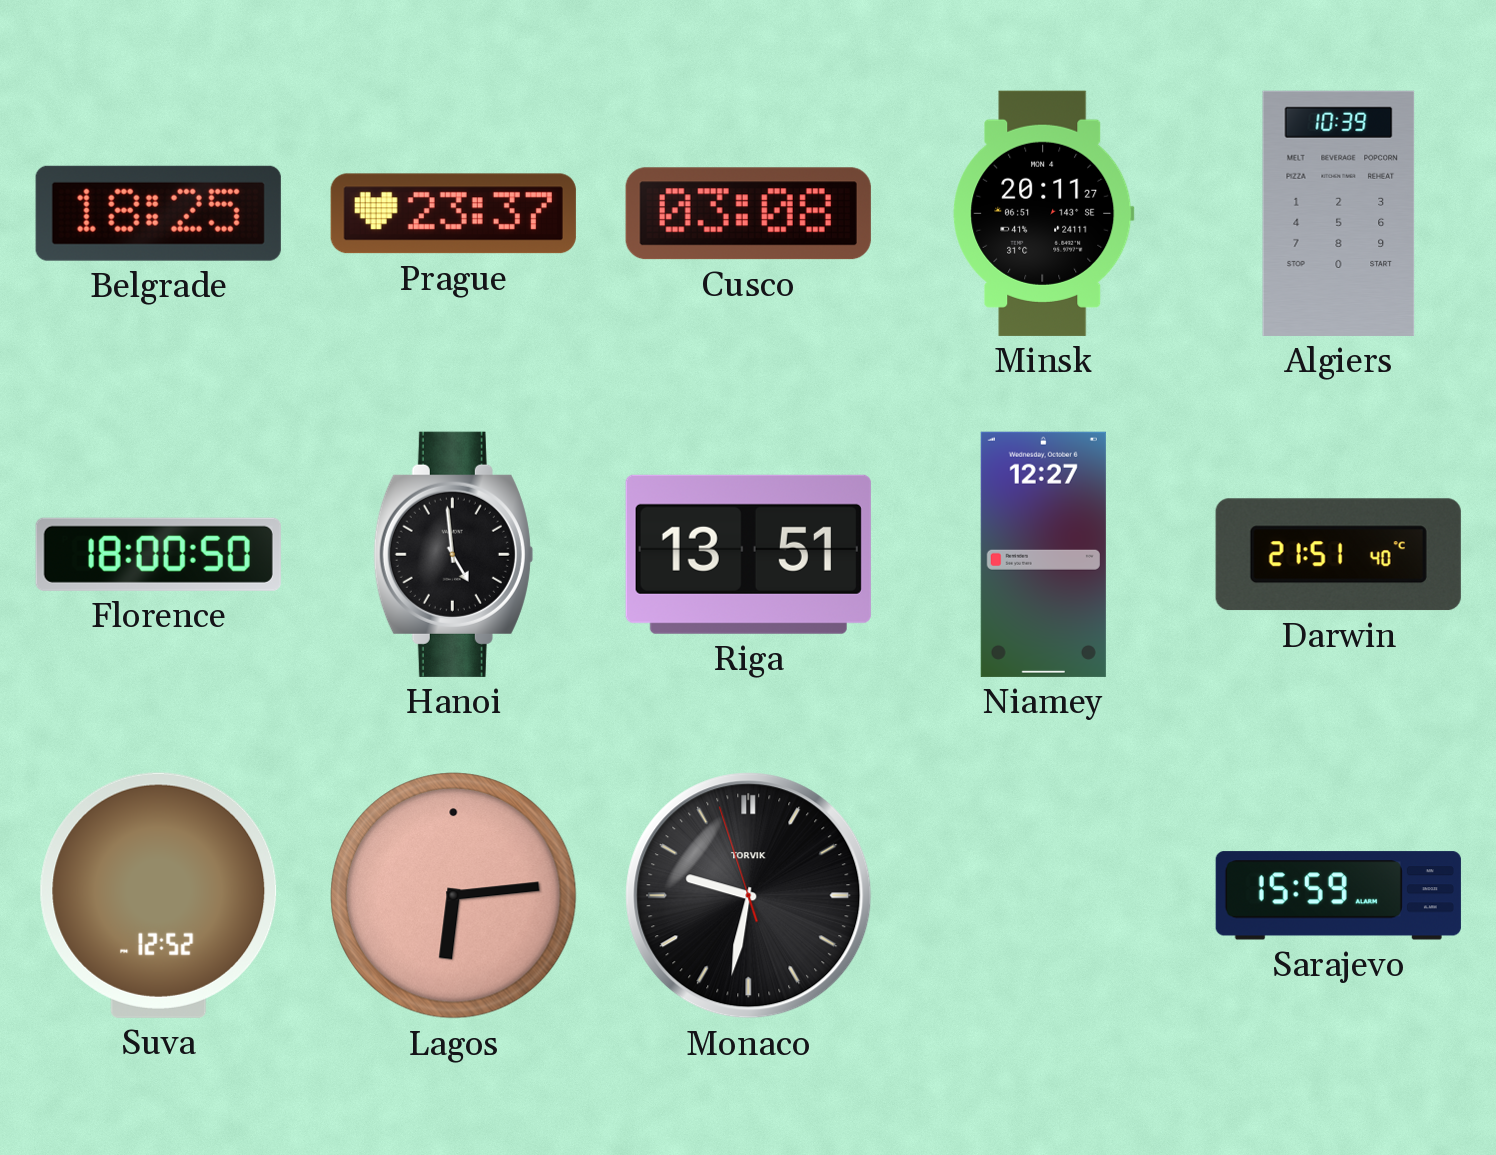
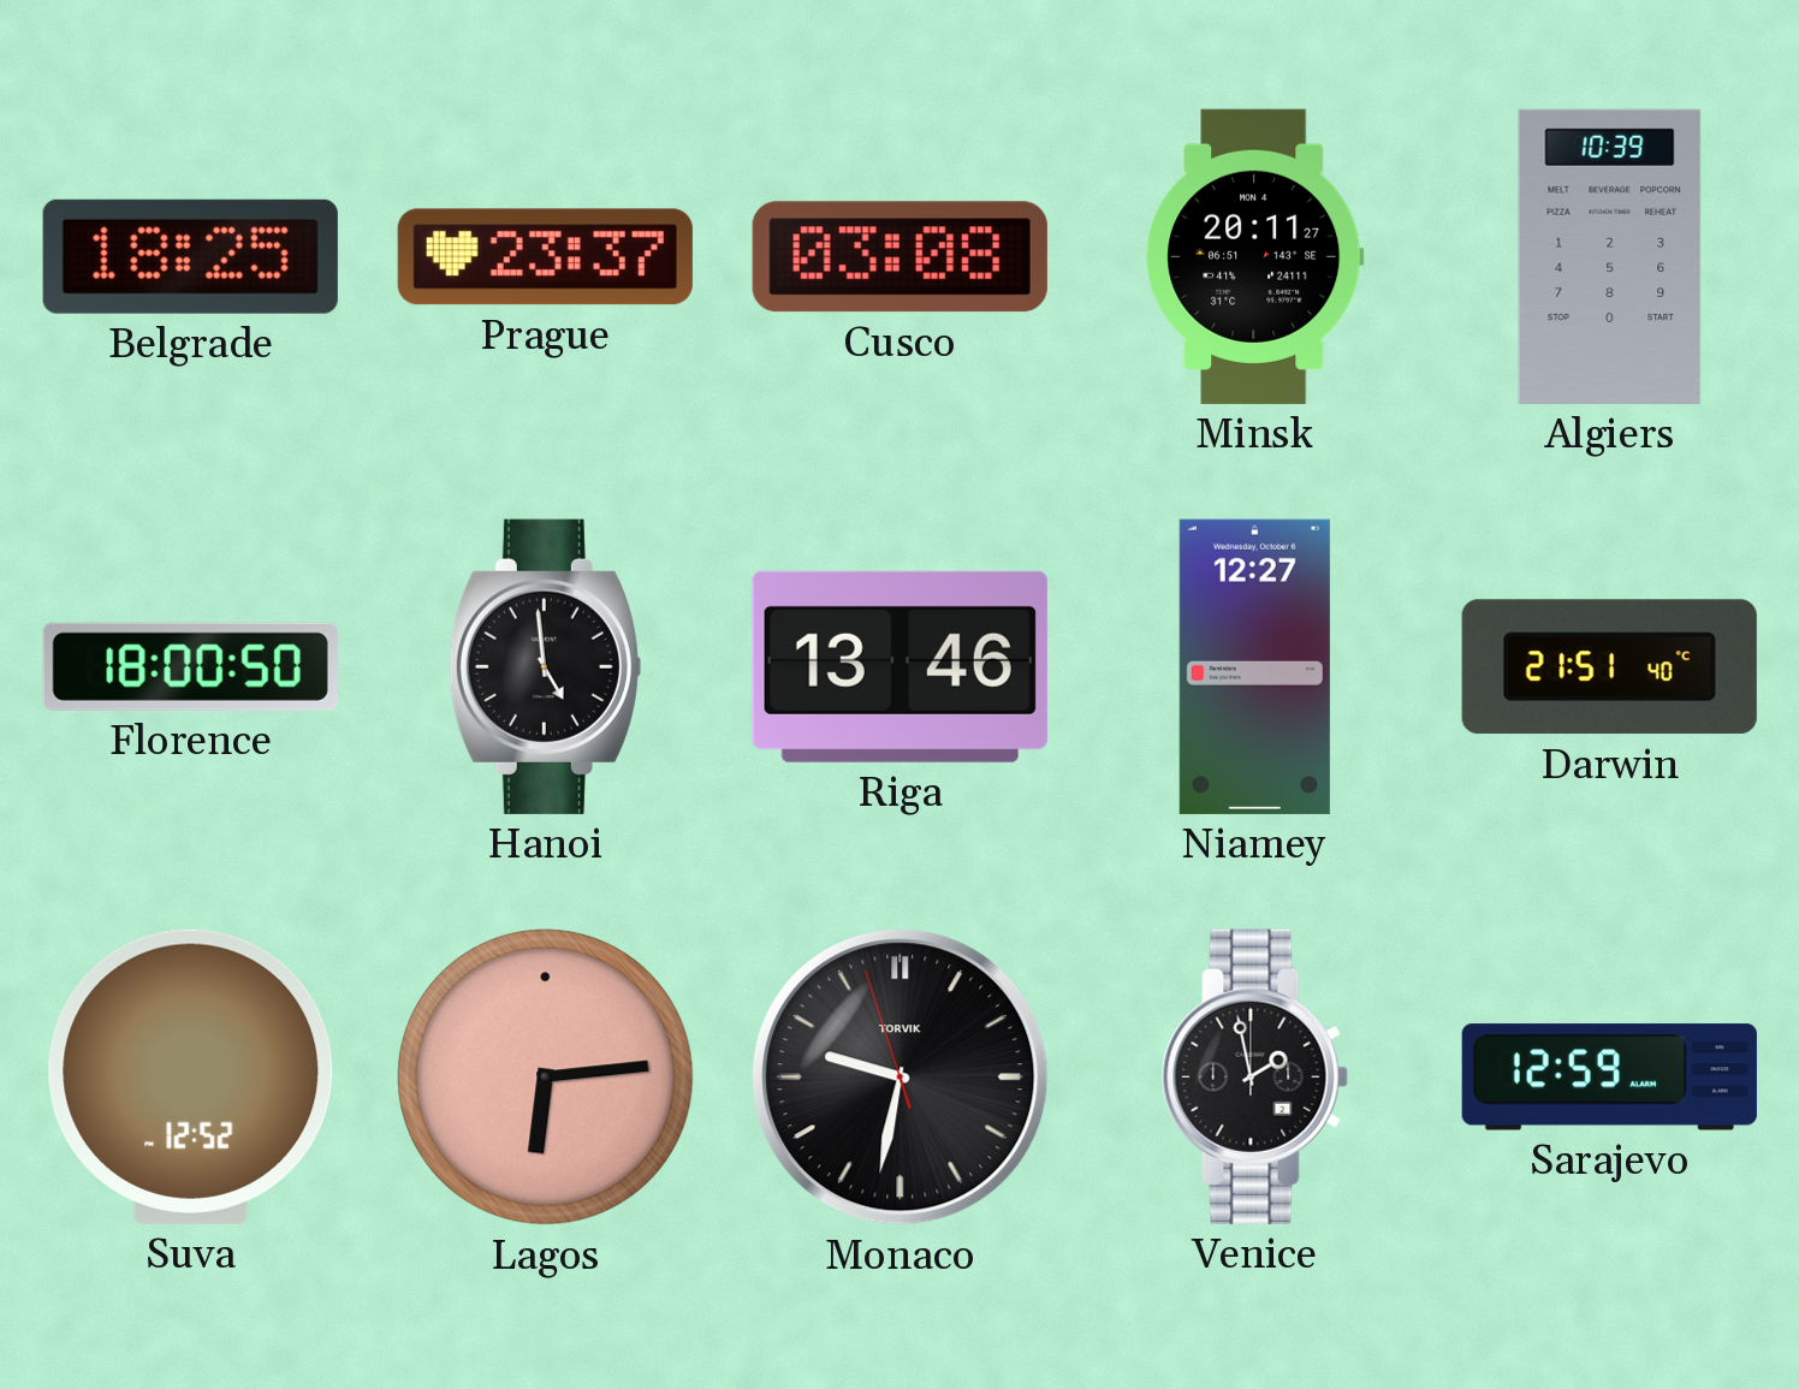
Riga: 13:51 -> 13:46 (900, 666)
Venice: none -> 1:58 (1254, 1076)
Sarajevo: 15:59 -> 12:59 (1609, 1078)
